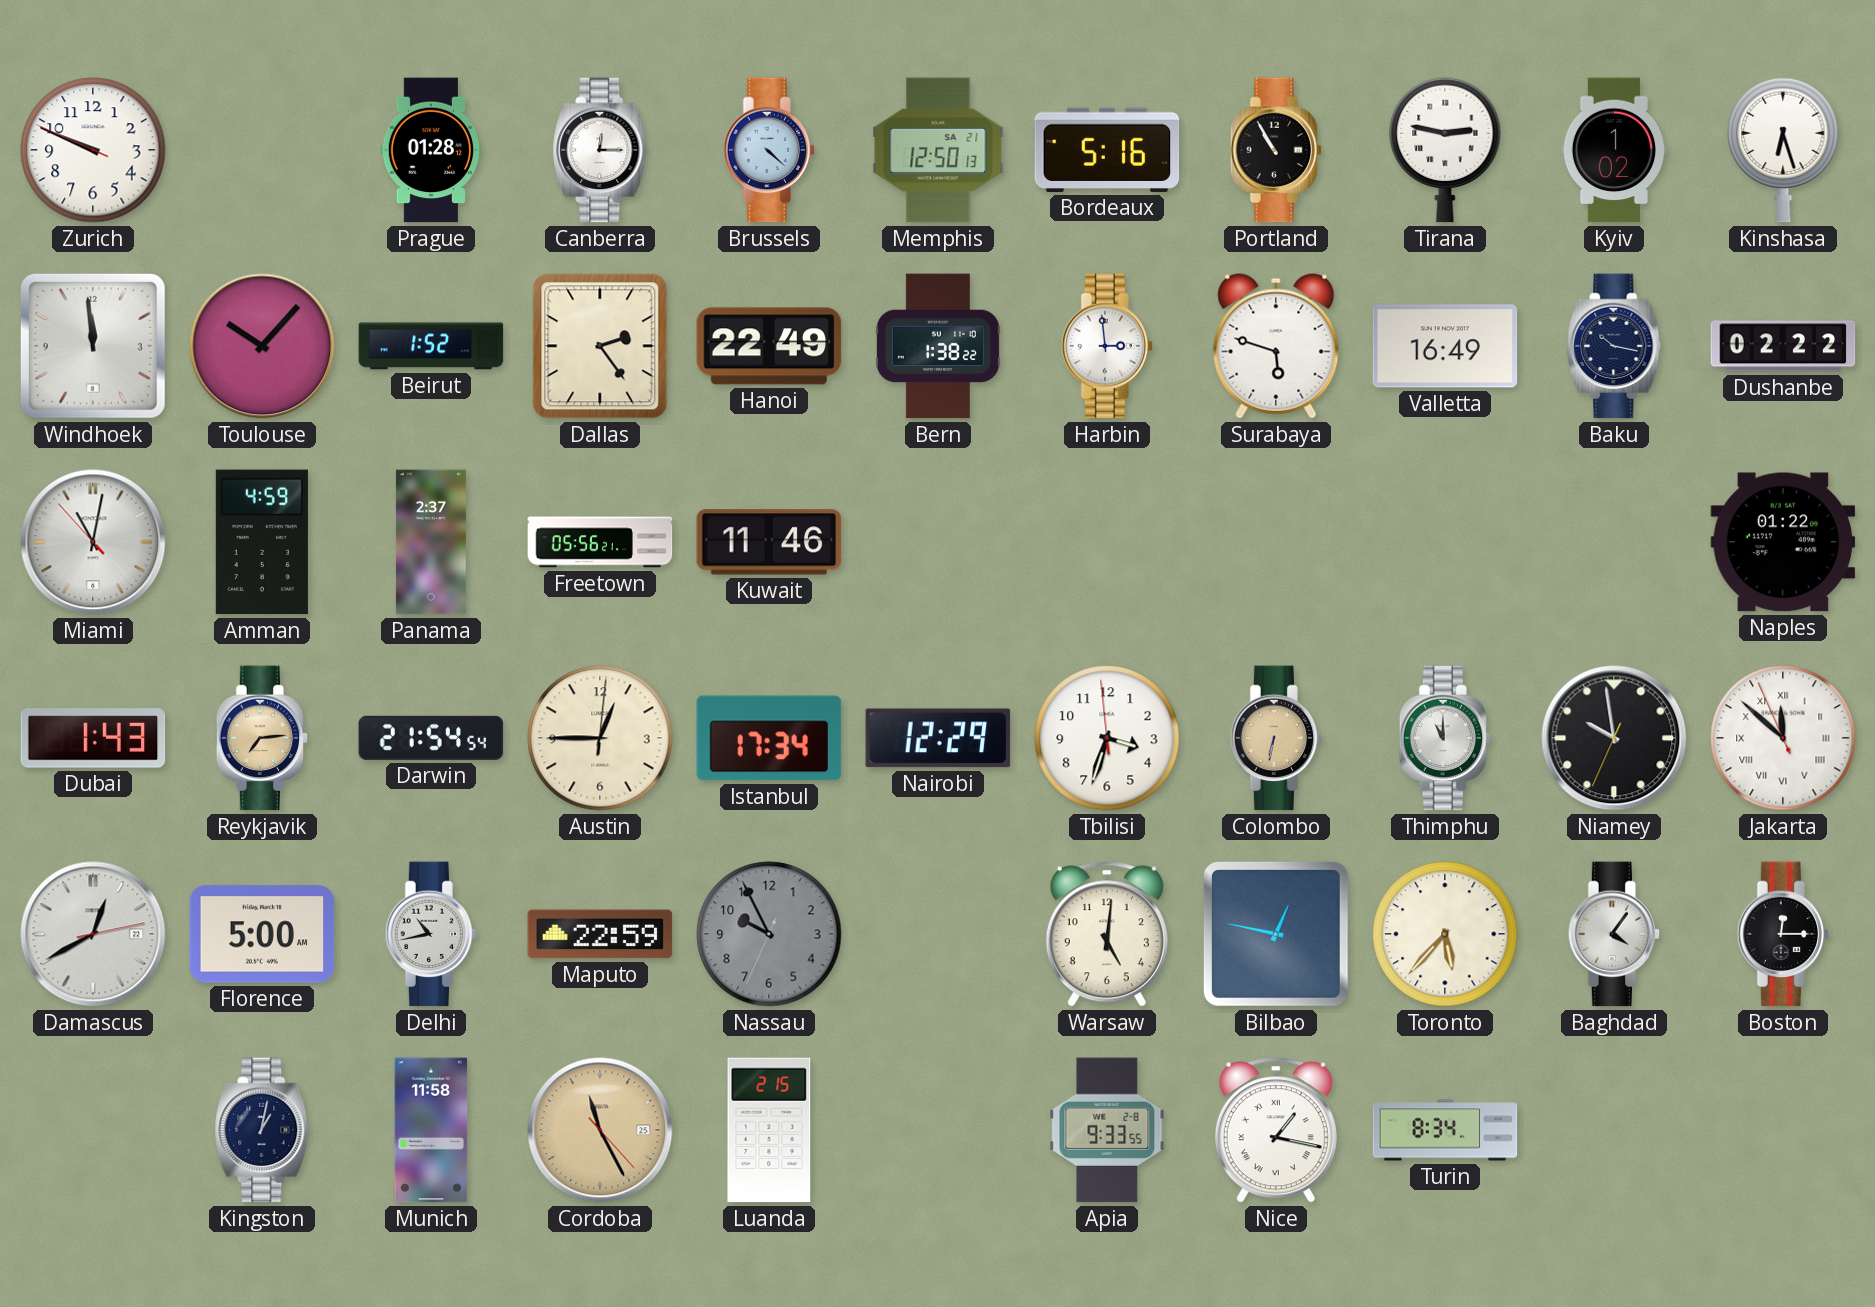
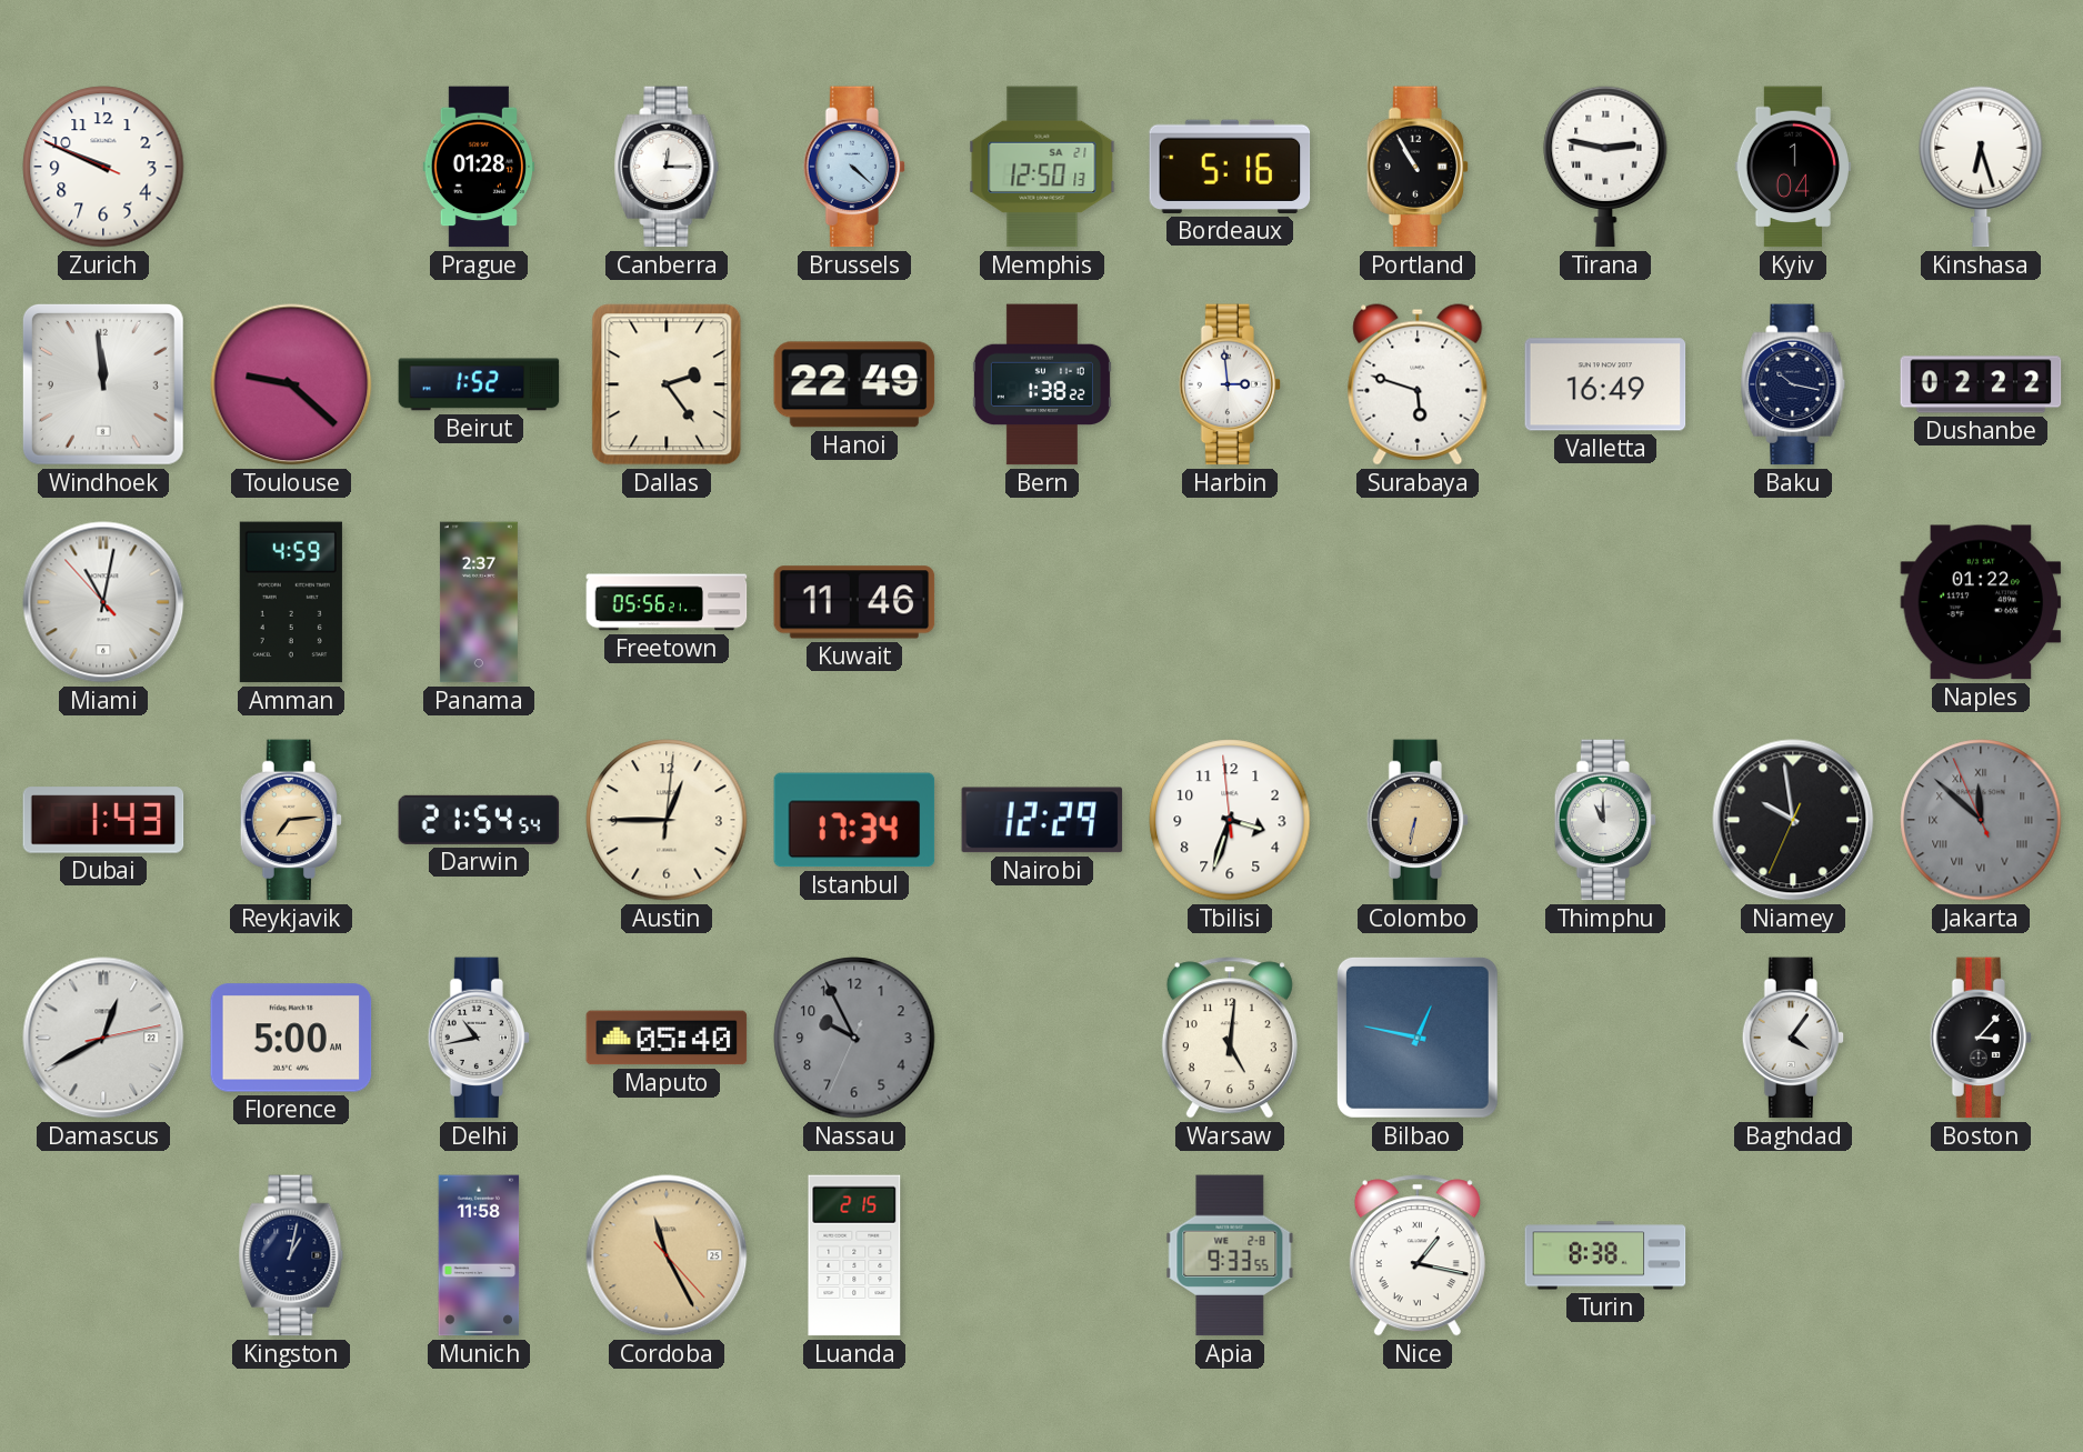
Kyiv: 1:02 -> 1:04 (1792, 167)
Toulouse: 10:07 -> 9:22 (291, 384)
Jakarta dial: white -> grey (1981, 820)
Maputo: 22:59 -> 05:40 (667, 1038)
Toronto: 5:37 -> none (1445, 934)
Boston: 12:15 -> 3:07 (1981, 1038)
Turin: 8:34 -> 8:38 (1605, 1255)
